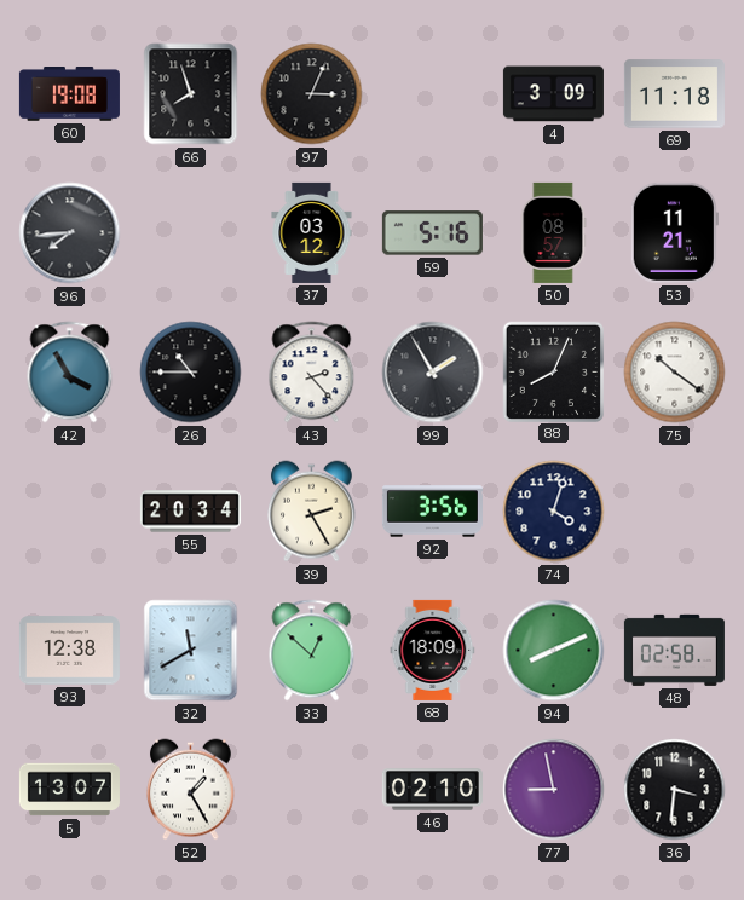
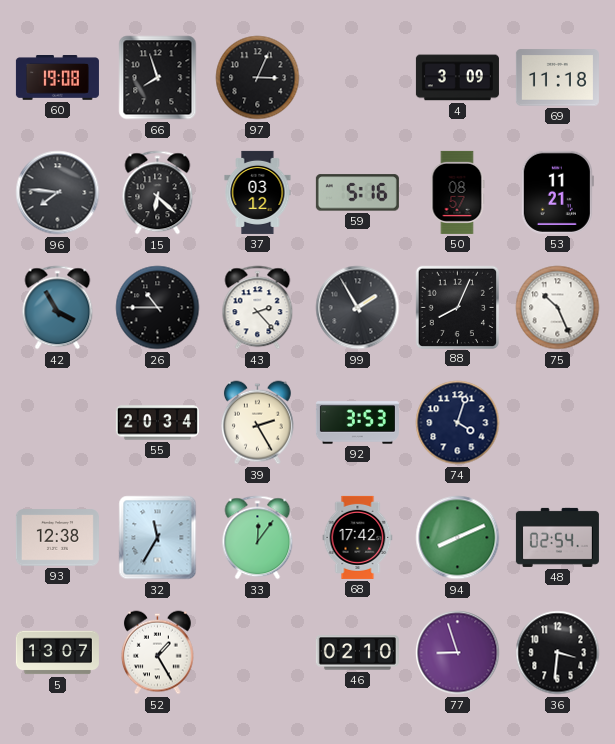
96: 7:44 -> 7:46 (58, 193)
15: none -> 6:22 (158, 193)
75: 10:21 -> 10:26 (558, 308)
92: 3:56 -> 3:53 (357, 423)
32: 11:40 -> 11:35 (158, 538)
33: 12:52 -> 12:06 (258, 538)
68: 18:09 -> 17:42 (358, 537)
48: 02:58 -> 02:54 (557, 537)
77: 8:58 -> 8:57 (458, 653)
